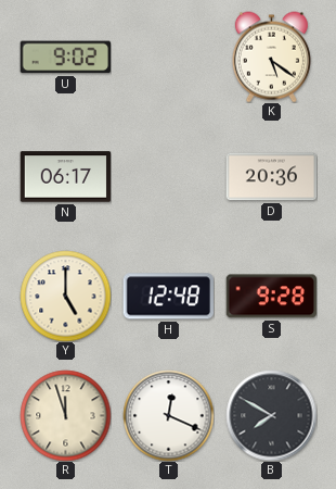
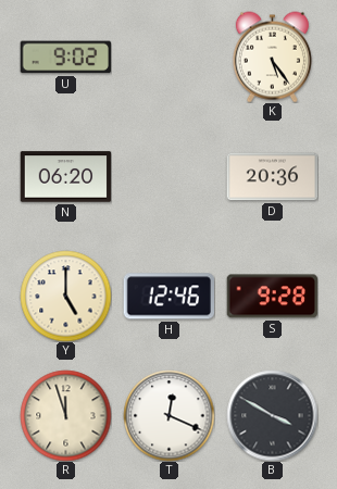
K: 5:21 -> 5:24 (272, 57)
N: 06:17 -> 06:20 (65, 177)
H: 12:48 -> 12:46 (168, 297)
B: 7:50 -> 3:50 (272, 415)
